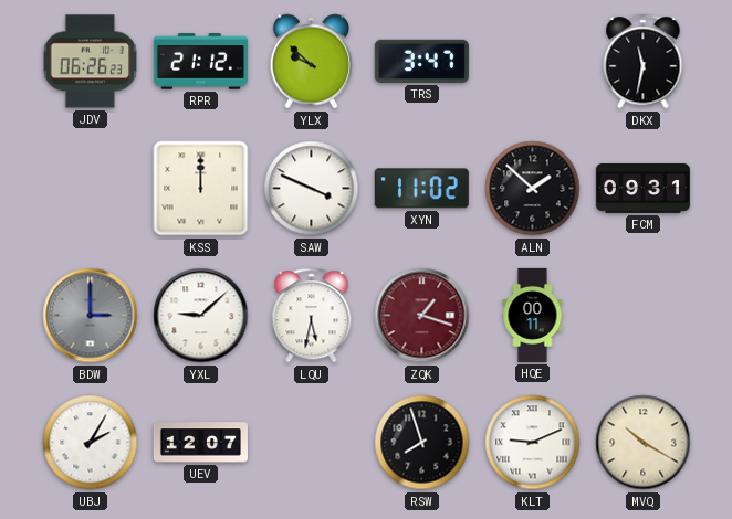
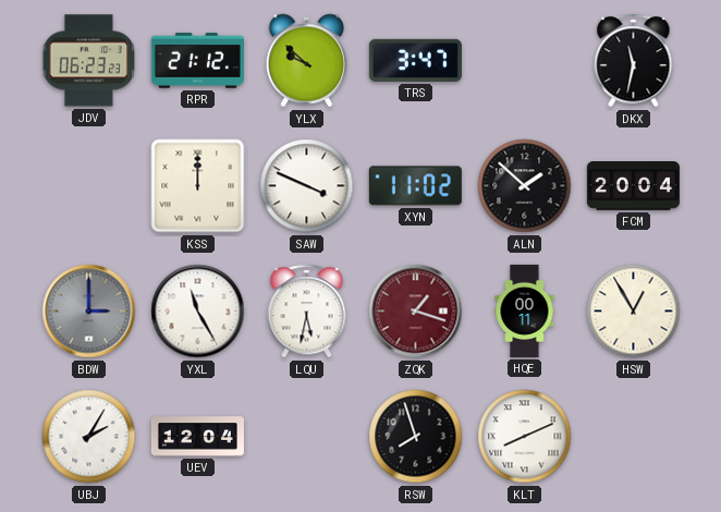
JDV: 06:26 -> 06:23 (89, 61)
FCM: 09:31 -> 20:04 (633, 186)
YXL: 9:08 -> 11:25 (198, 312)
HSW: none -> 12:55 (634, 312)
UEV: 12:07 -> 12:04 (197, 437)
KLT: 9:11 -> 8:11 (525, 437)
MVQ: 10:20 -> none (644, 443)
